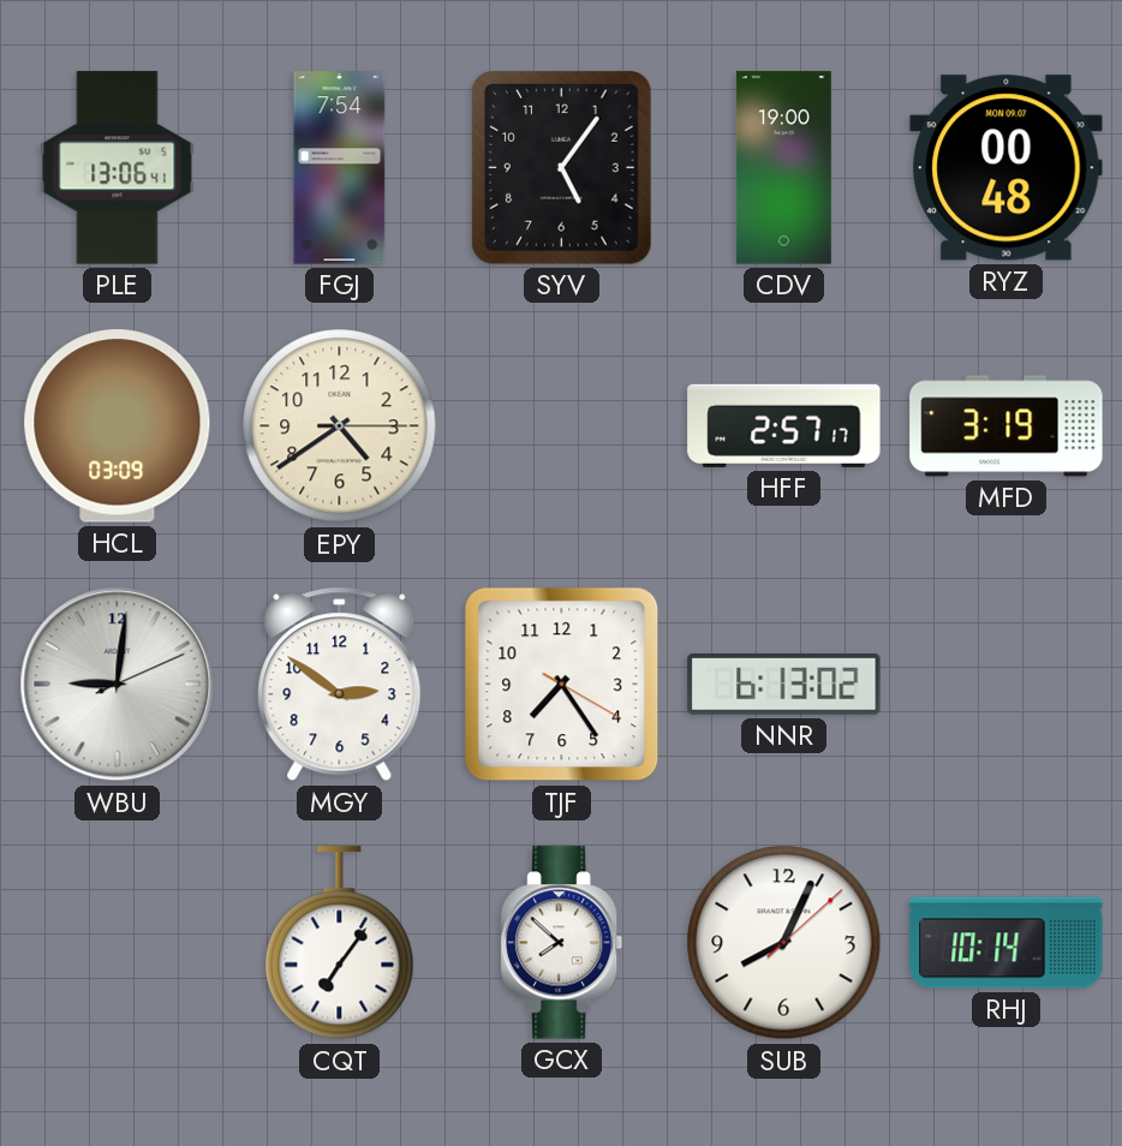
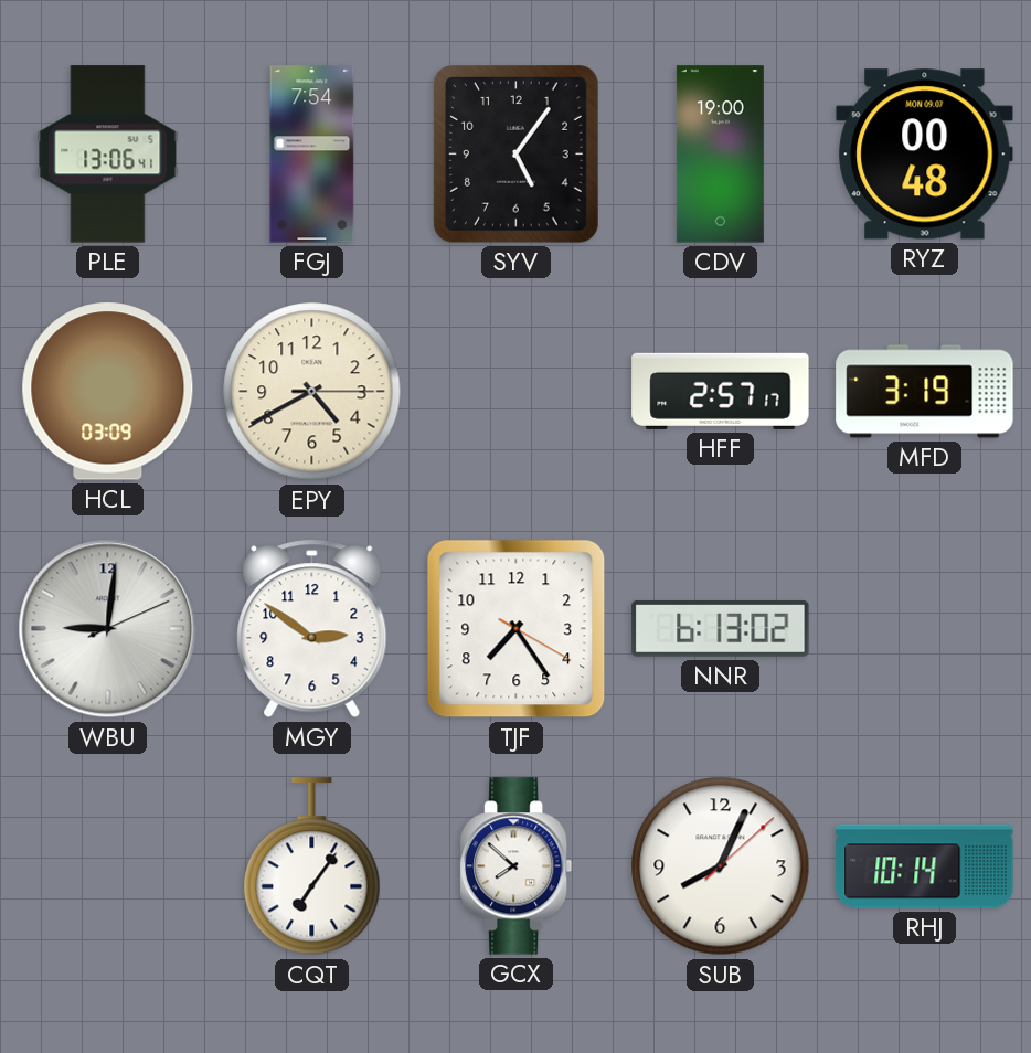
EPY: 4:39 -> 4:40 (312, 392)
